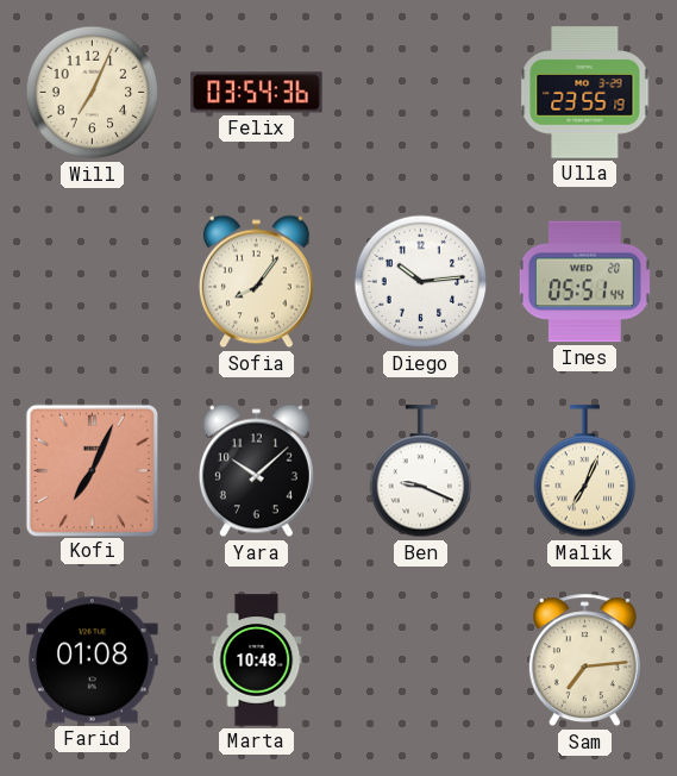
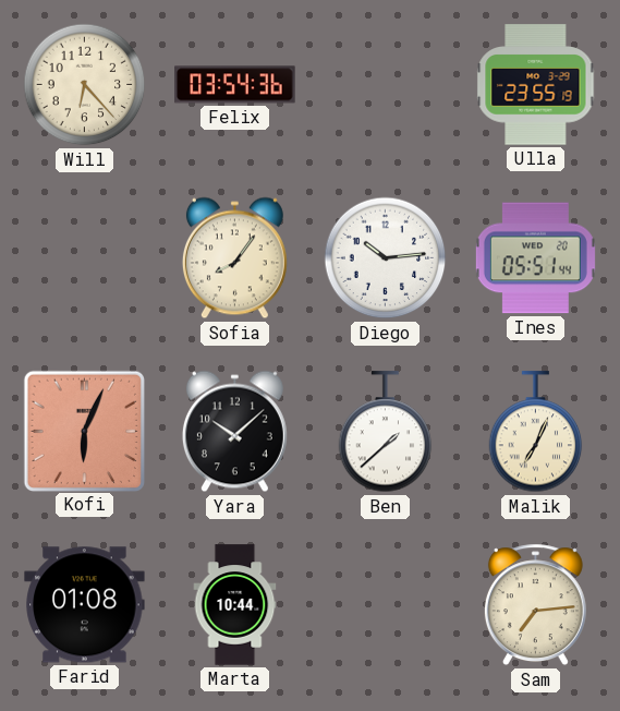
Will: 7:04 -> 6:23 (85, 85)
Kofi: 7:04 -> 6:04 (84, 431)
Ben: 9:19 -> 1:38 (386, 432)
Marta: 10:48 -> 10:44 (235, 605)
